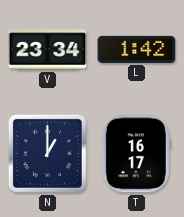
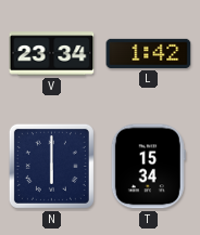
N: 1:00 -> 6:00 (51, 166)
T: 16:17 -> 15:34 (148, 167)
